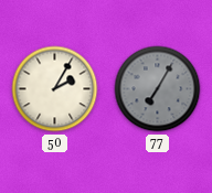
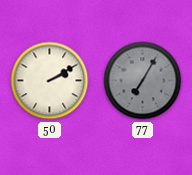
50: 2:05 -> 2:10 (50, 81)
